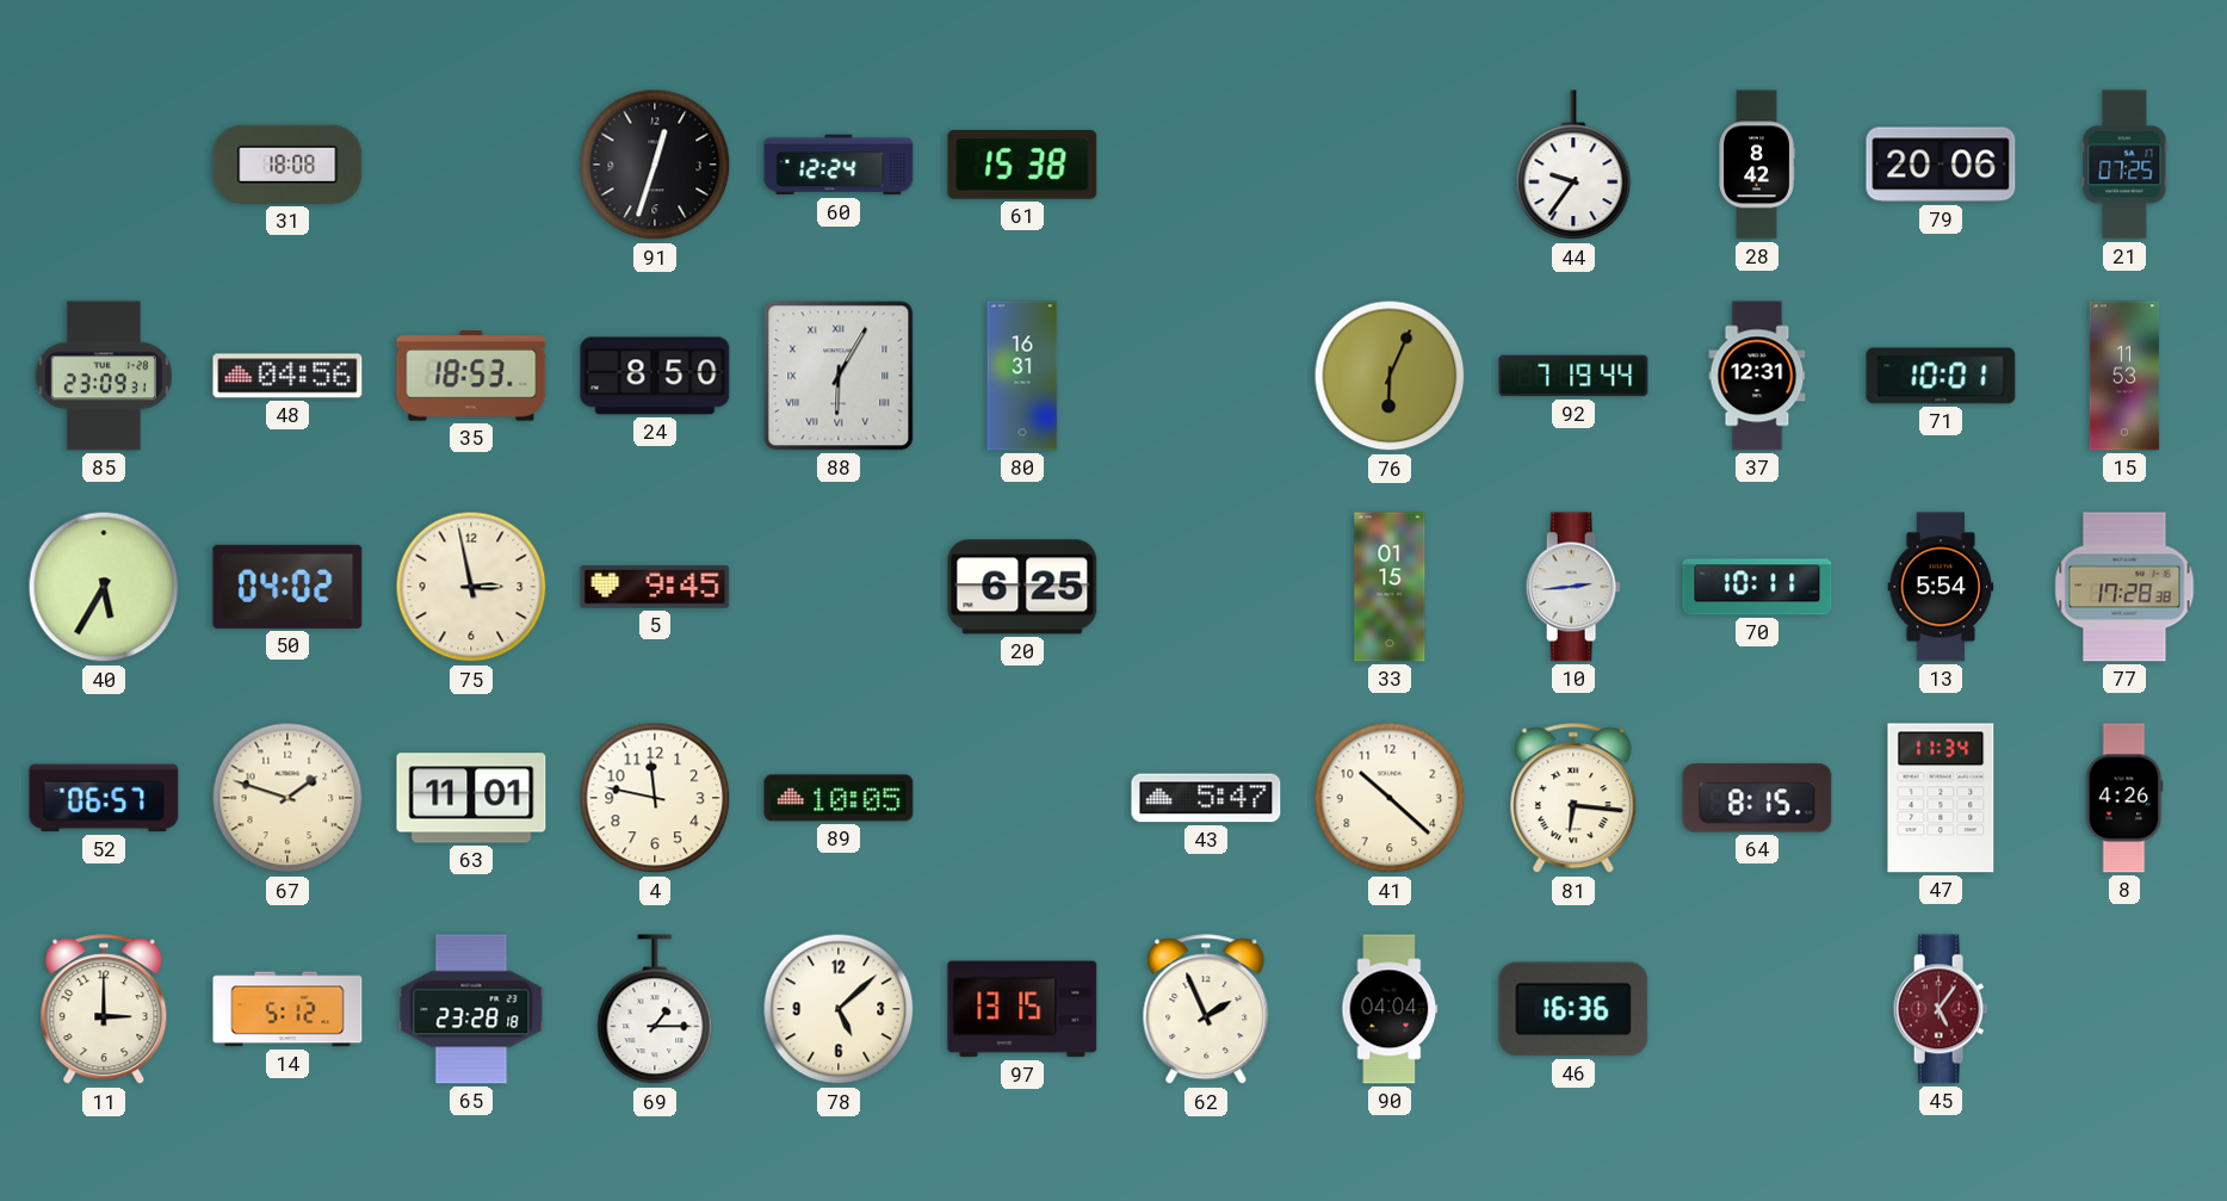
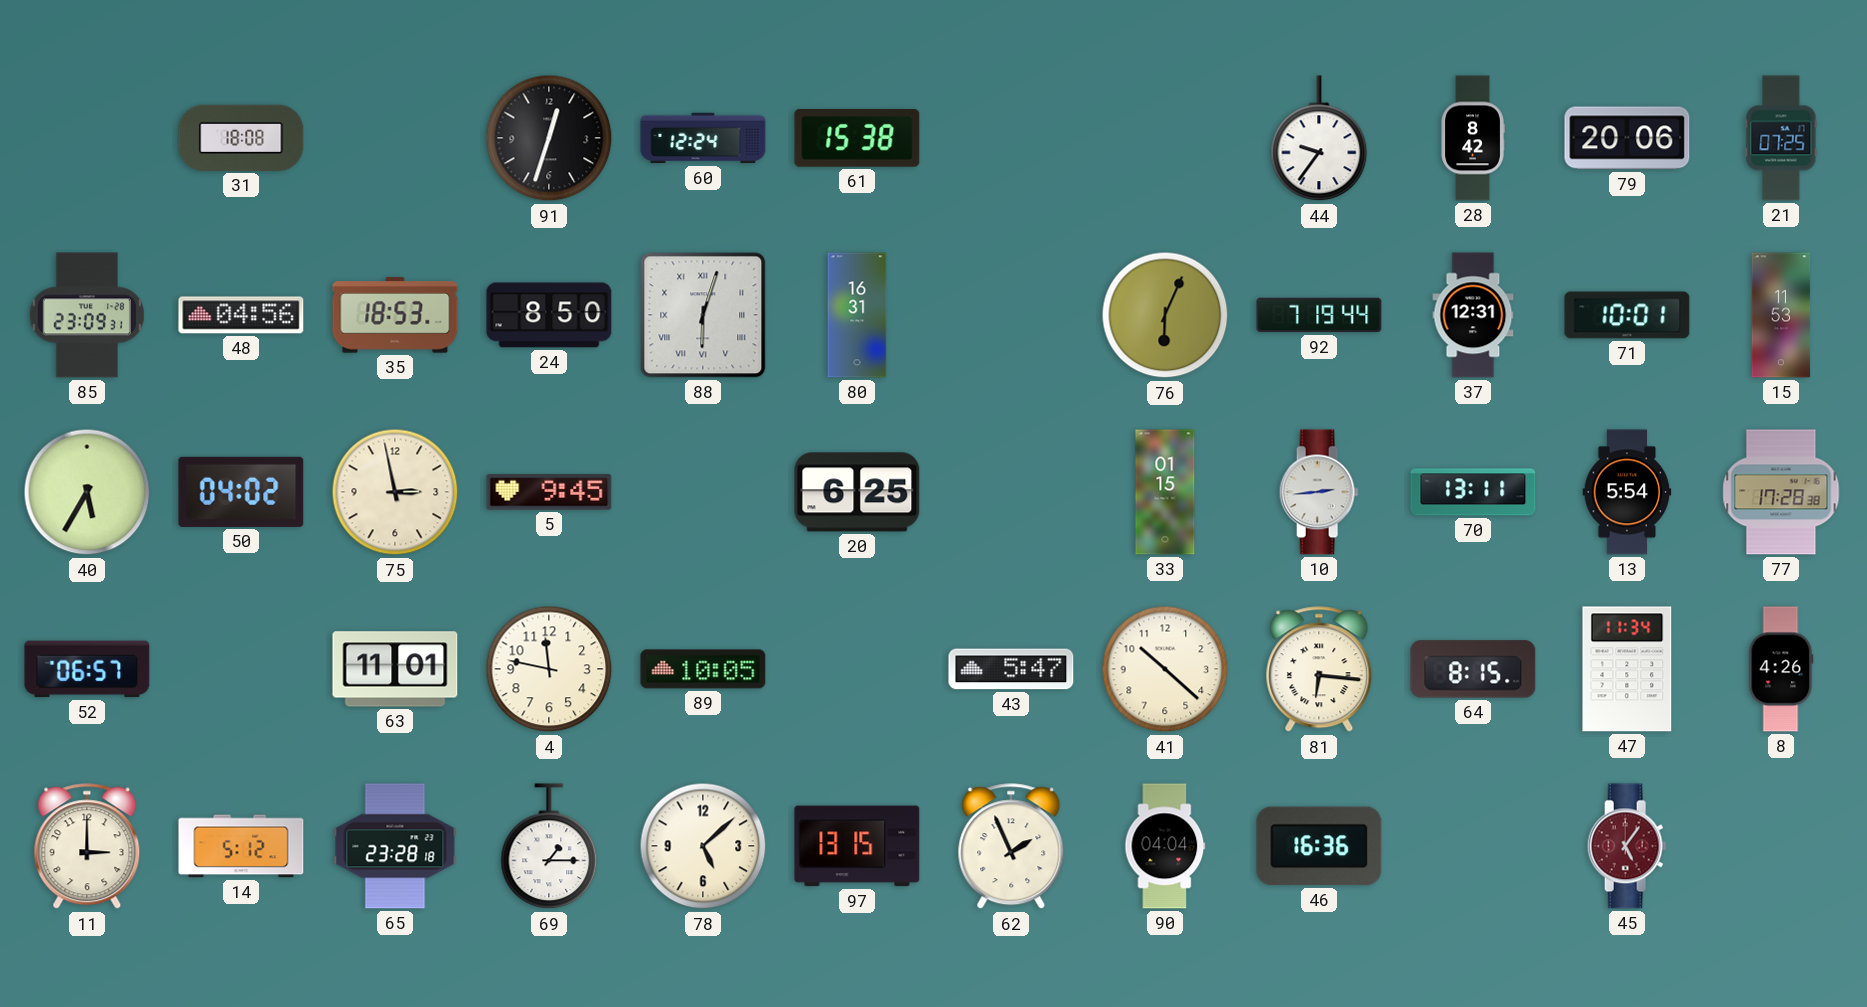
88: 6:05 -> 6:03 (703, 315)
70: 10:11 -> 13:11 (1473, 492)
67: 1:48 -> none (287, 798)
